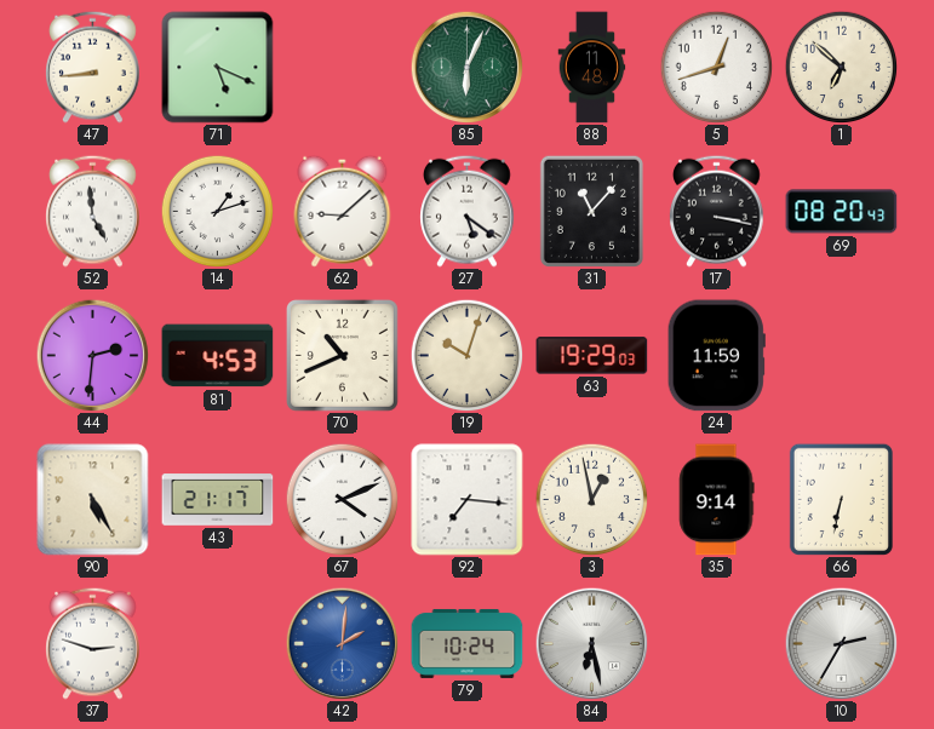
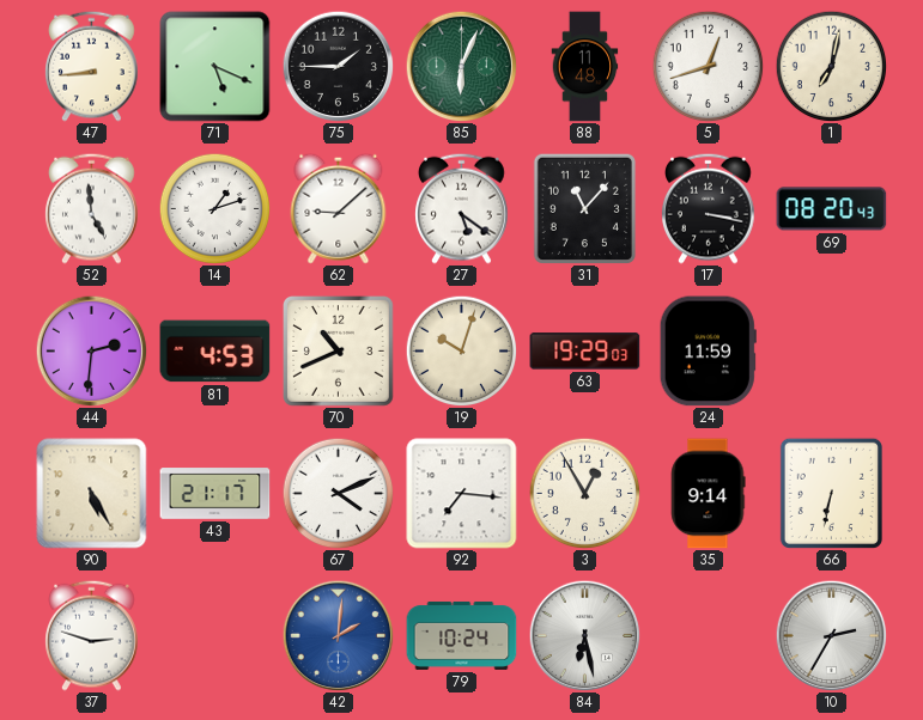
75: none -> 1:45 (338, 66)
1: 6:52 -> 7:02 (831, 66)
3: 12:58 -> 12:55 (584, 493)
